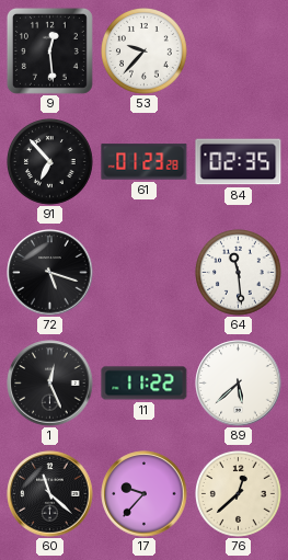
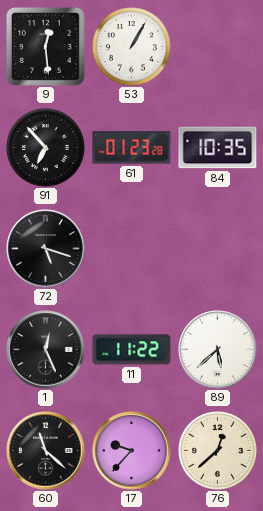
53: 9:37 -> 1:05 (132, 47)
84: 02:35 -> 10:35 (218, 148)
64: 11:29 -> none (239, 273)
